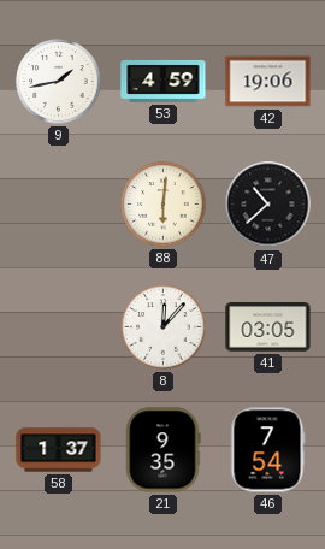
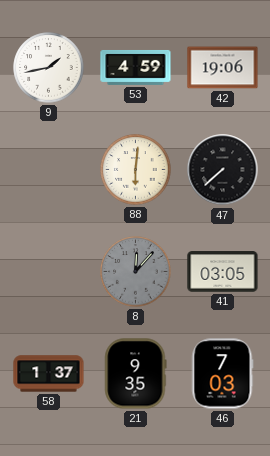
47: 10:38 -> 7:38 (223, 170)
8 dial: white -> grey (136, 272)
46: 7:54 -> 7:03 (222, 374)
